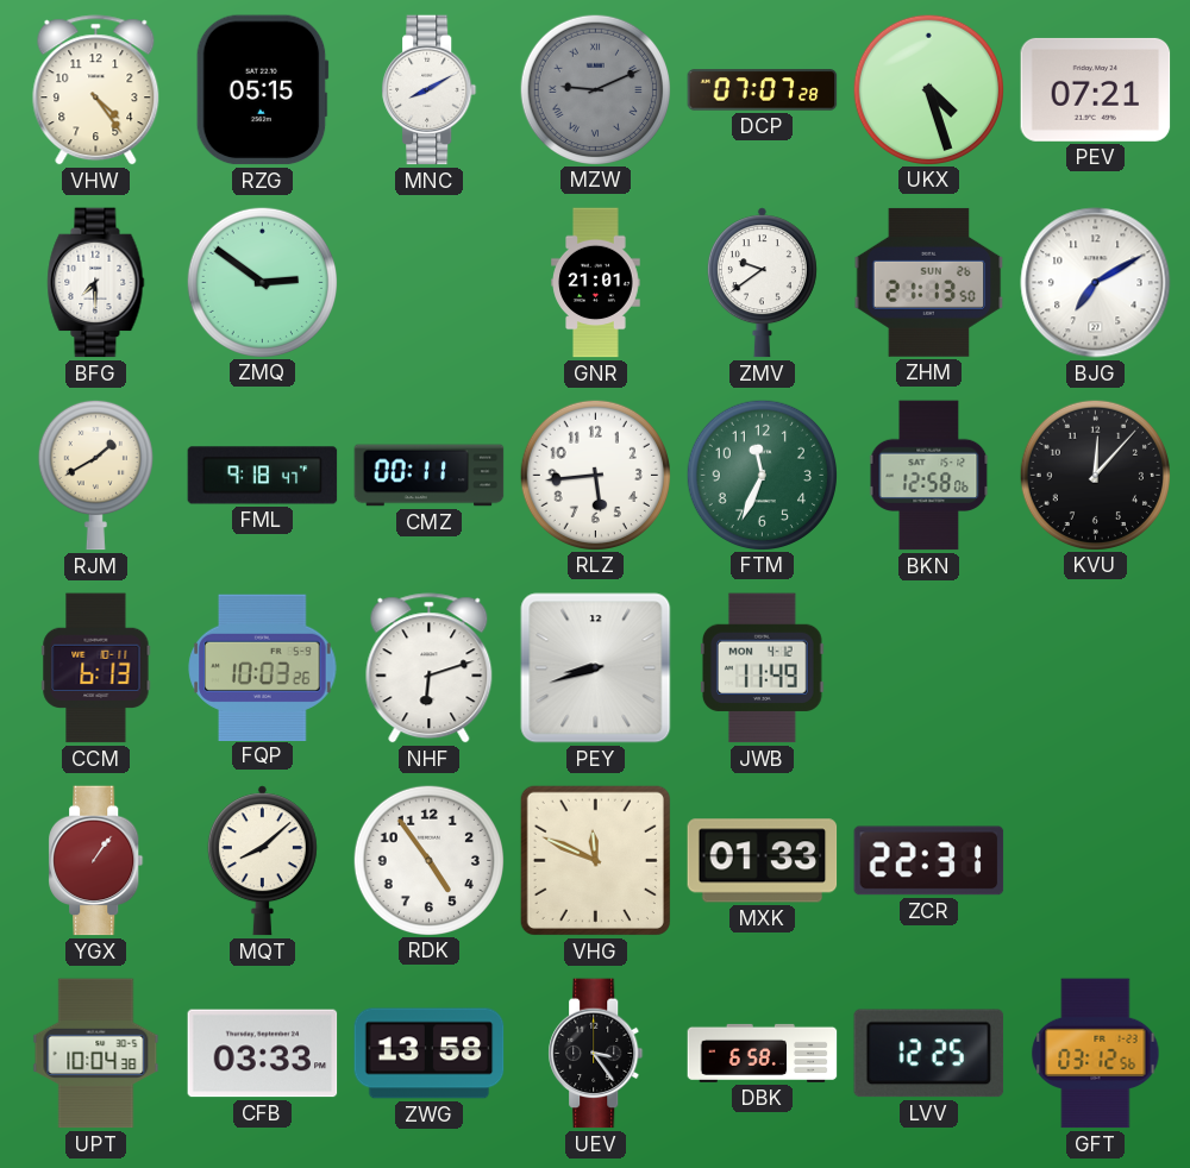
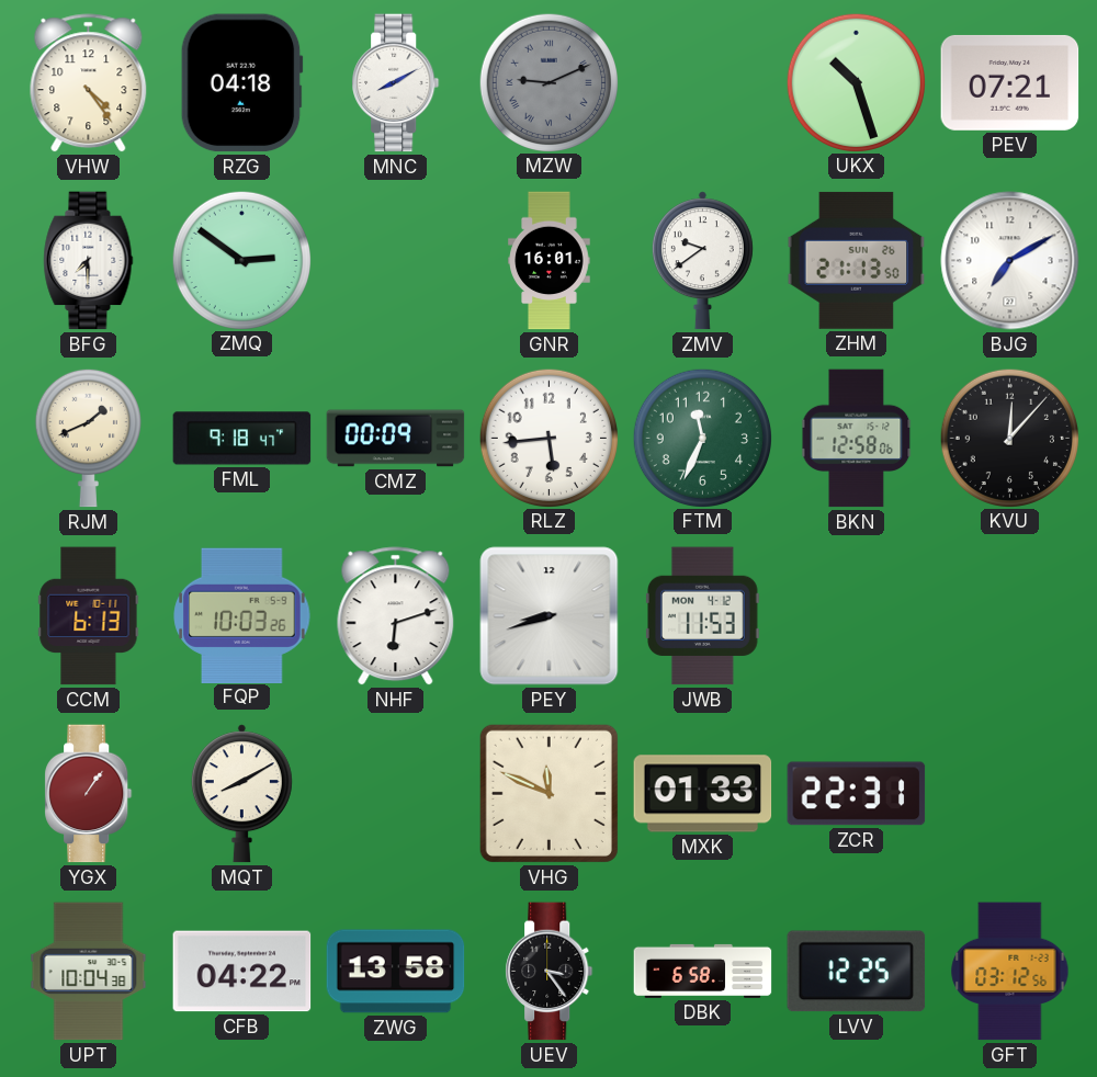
RZG: 05:15 -> 04:18 (241, 83)
DCP: 07:07 -> none (763, 90)
UKX: 4:27 -> 10:27 (856, 82)
GNR: 21:01 -> 16:01 (550, 261)
RJM: 1:40 -> 1:41 (88, 438)
CMZ: 00:11 -> 00:09 (396, 439)
JWB: 11:49 -> 11:53 (703, 616)
MQT: 8:08 -> 8:10 (241, 794)
RDK: 4:54 -> none (428, 860)
CFB: 03:33 -> 04:22 (242, 972)
